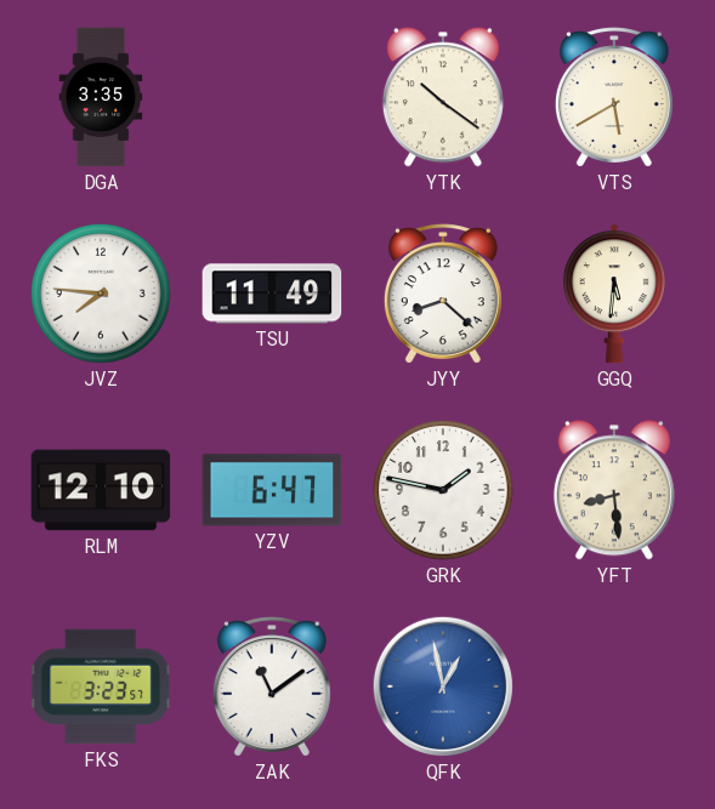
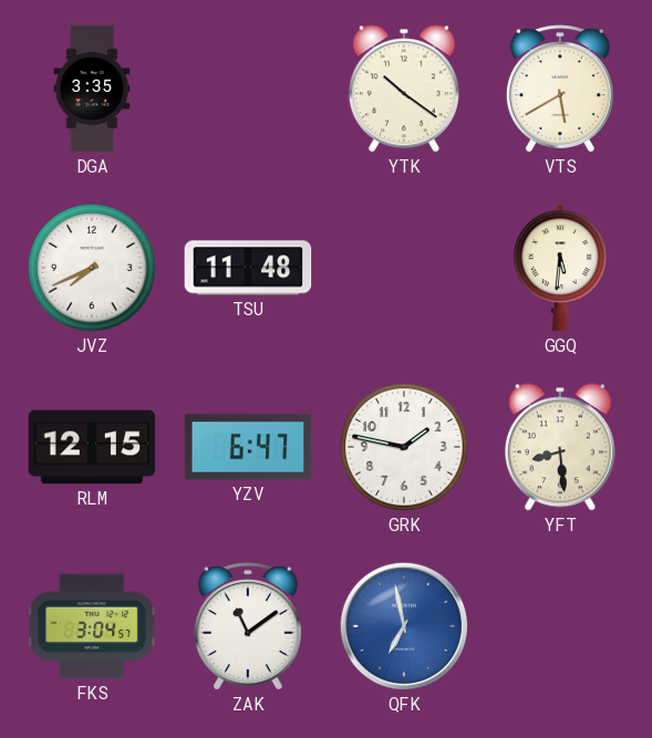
JVZ: 7:46 -> 7:41 (92, 268)
TSU: 11:49 -> 11:48 (248, 268)
JYY: 8:22 -> none (443, 294)
RLM: 12:10 -> 12:15 (92, 447)
FKS: 3:23 -> 3:04 (93, 626)
QFK: 12:58 -> 6:58 (404, 626)
